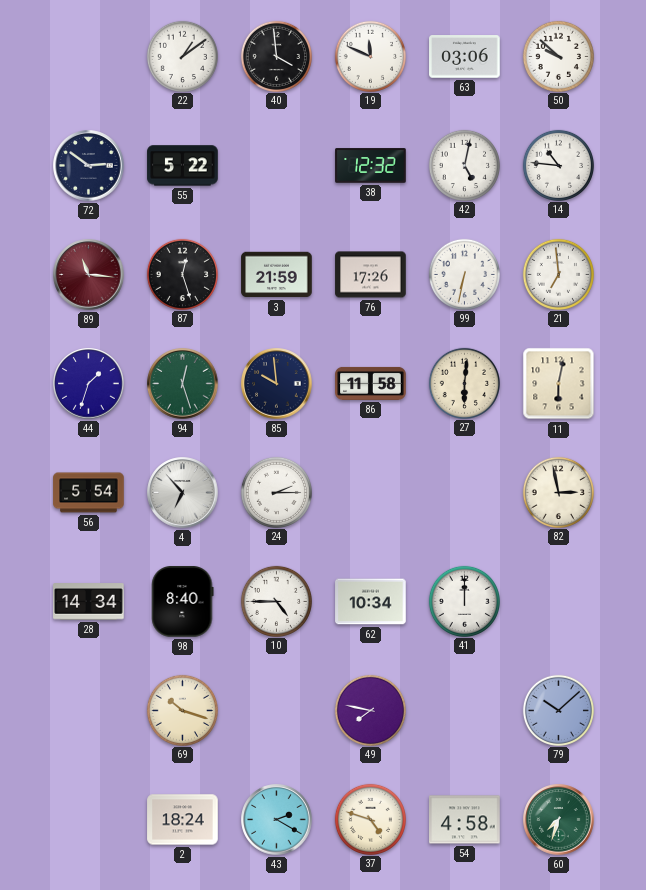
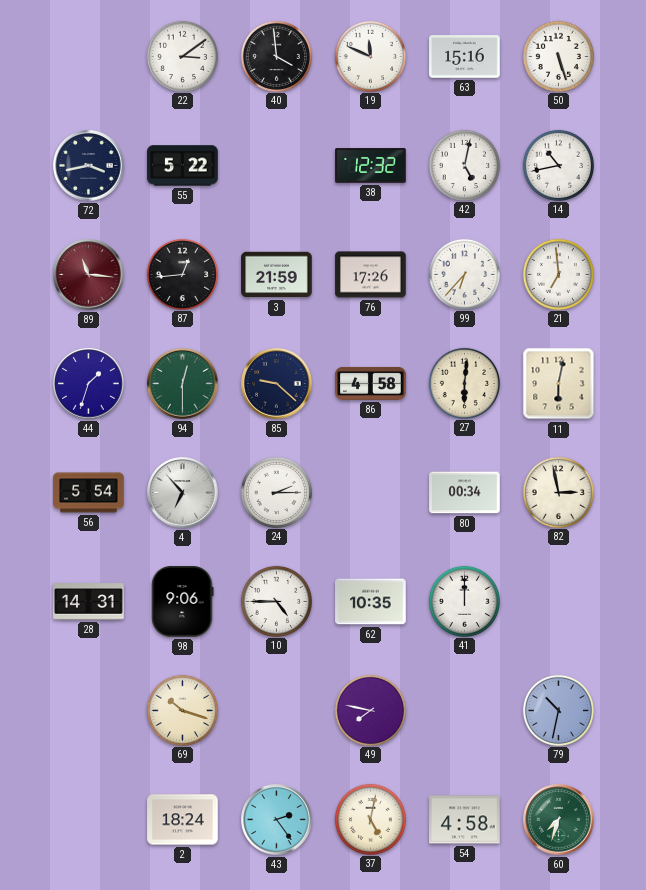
22: 1:09 -> 3:09 (182, 56)
63: 03:06 -> 15:16 (465, 57)
50: 9:52 -> 5:27 (558, 56)
72: 2:51 -> 3:43 (89, 166)
14: 10:46 -> 10:43 (558, 165)
87: 12:27 -> 12:44 (182, 274)
99: 6:32 -> 6:37 (464, 274)
94: 12:27 -> 12:30 (183, 384)
85: 9:59 -> 9:22 (277, 384)
86: 11:58 -> 4:58 (371, 383)
80: none -> 00:34 (465, 493)
28: 14:34 -> 14:31 (89, 602)
98: 8:40 -> 9:06 (183, 602)
62: 10:34 -> 10:35 (371, 602)
79: 10:08 -> 10:32 (558, 710)
43: 2:20 -> 2:24 (277, 820)
37: 4:48 -> 5:02 (370, 819)
